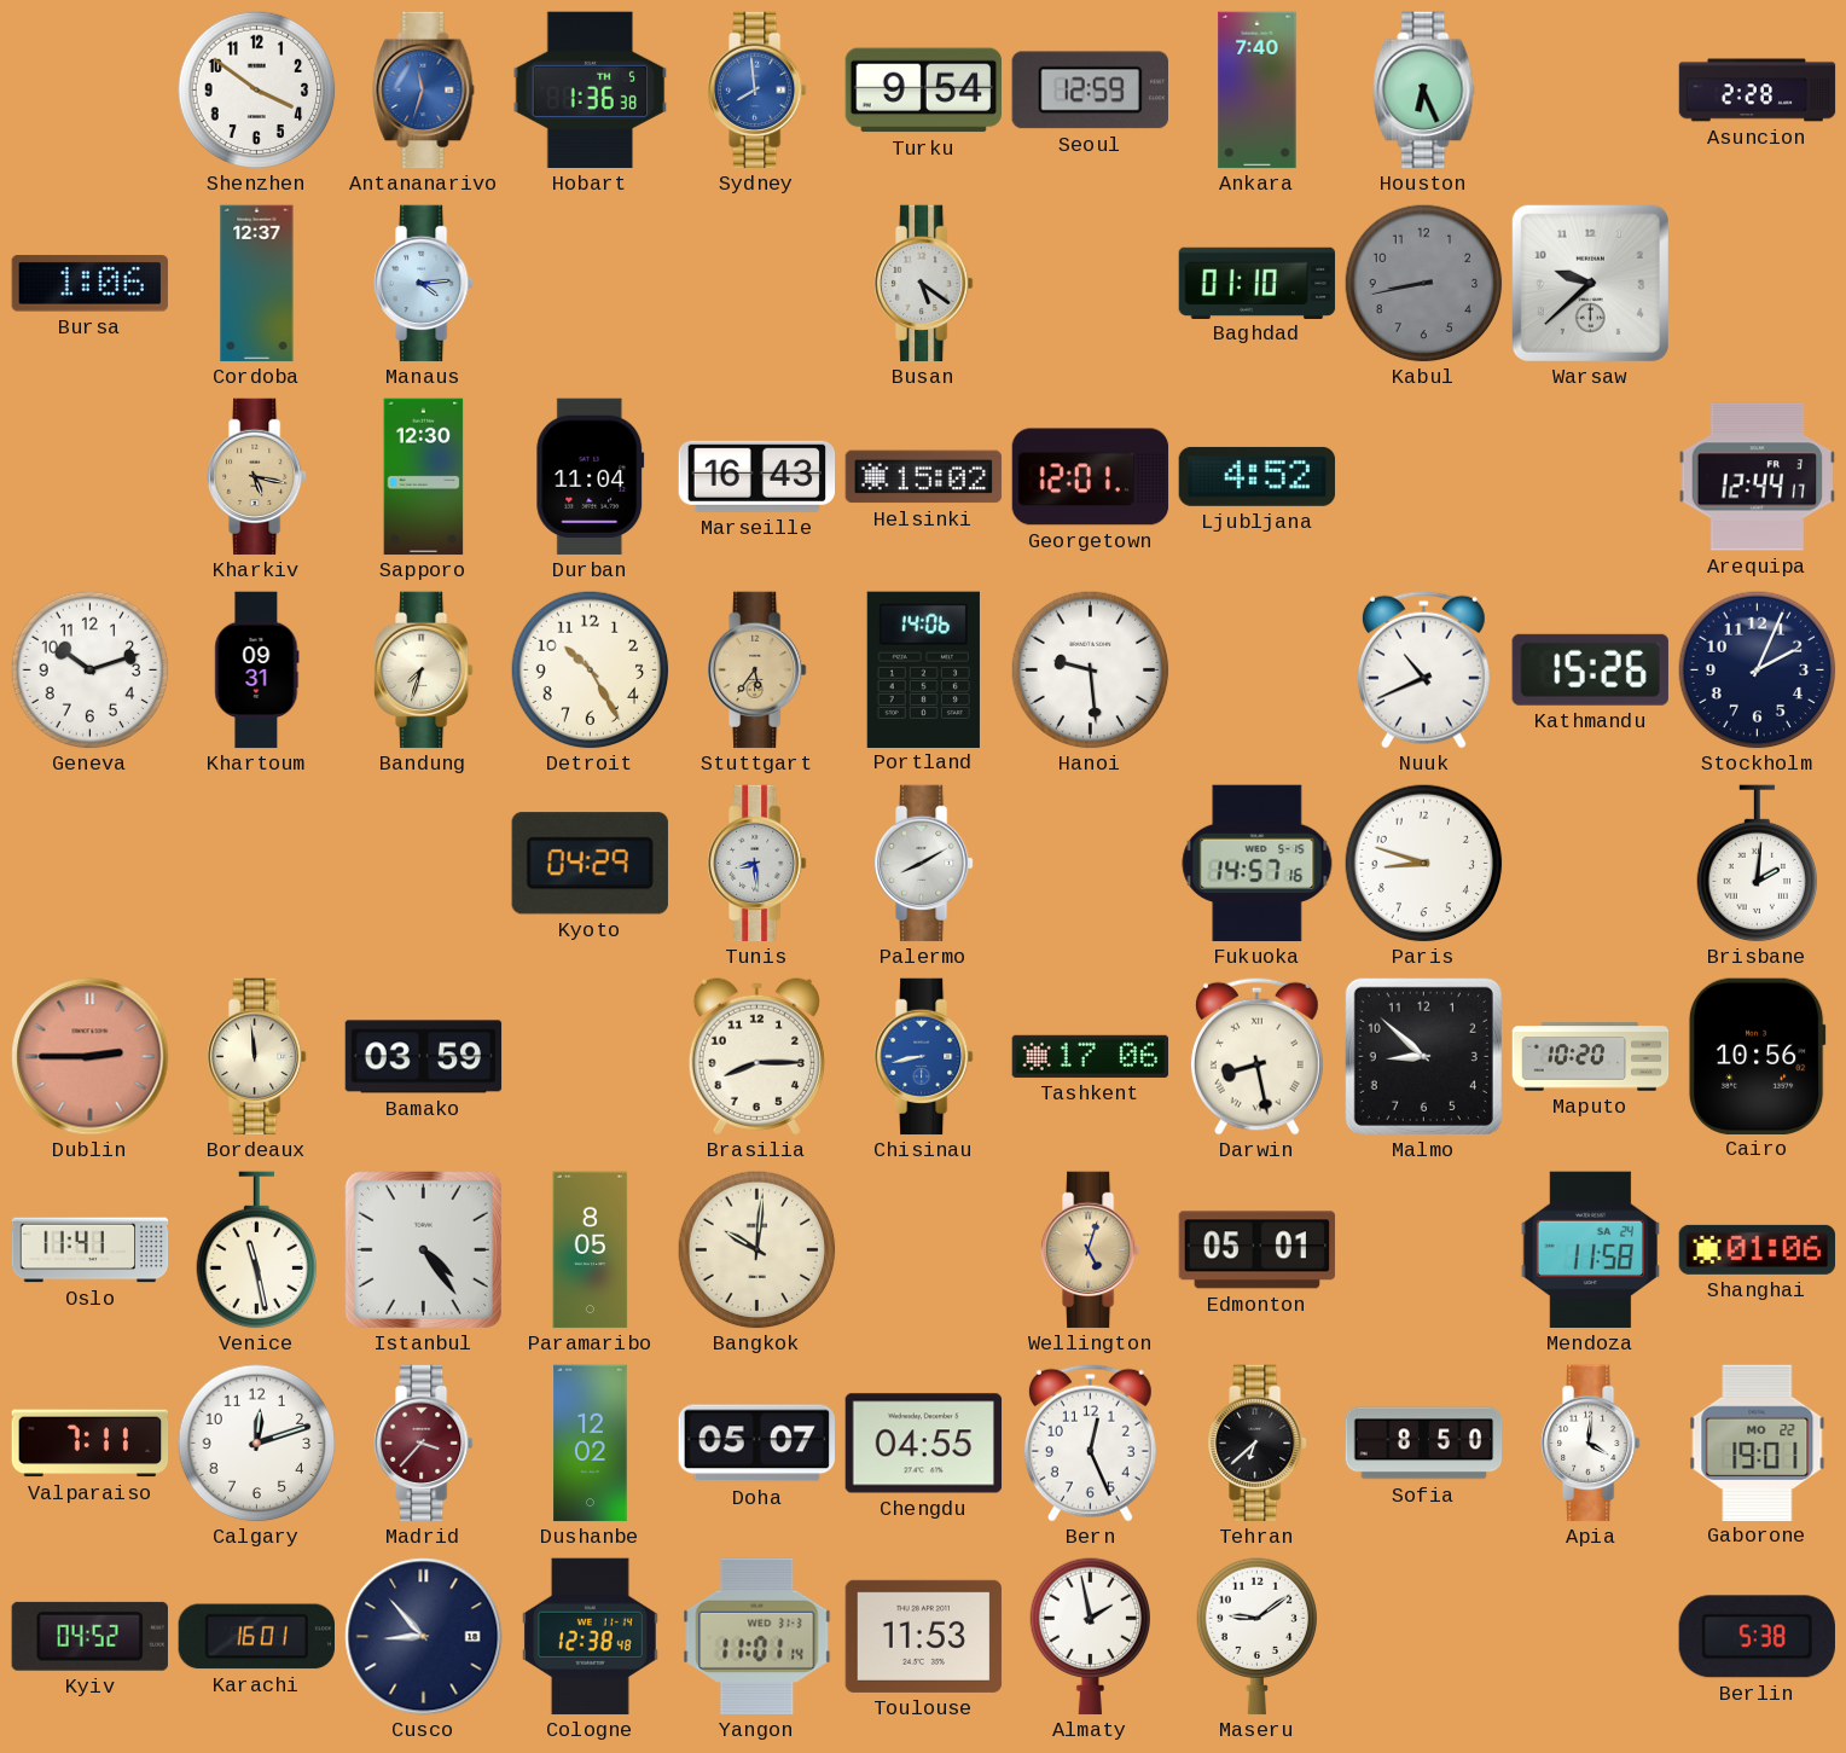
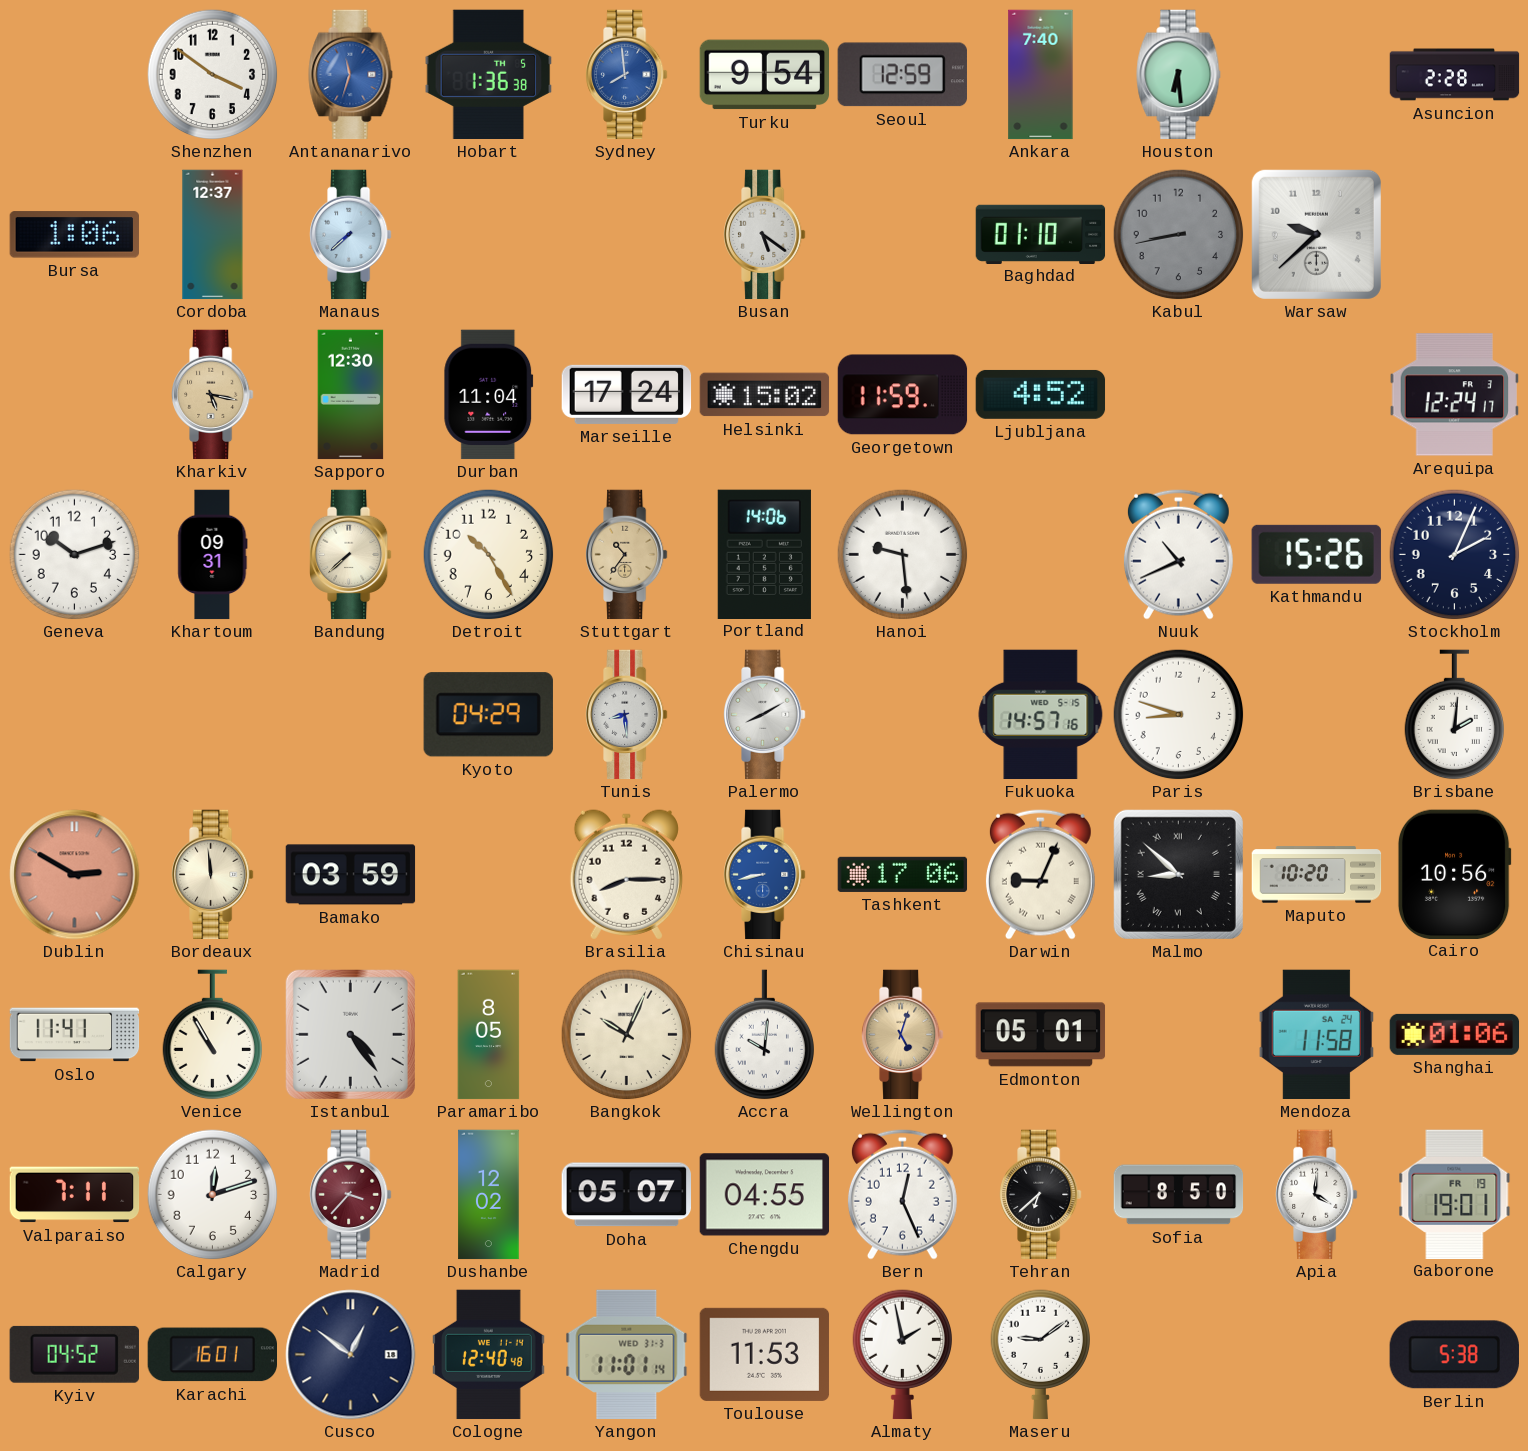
Houston: 6:26 -> 6:29 (1179, 75)
Manaus: 4:14 -> 7:38 (351, 235)
Marseille: 16:43 -> 17:24 (627, 394)
Georgetown: 12:01 -> 11:59 (903, 395)
Arequipa: 12:44 -> 12:24 (1455, 395)
Bandung: 7:33 -> 7:38 (351, 555)
Stuttgart: 5:36 -> 10:36 (627, 555)
Dublin: 2:45 -> 2:50 (75, 875)
Darwin: 8:28 -> 9:04 (1040, 874)
Malmo numerals: Arabic -> Roman (1178, 874)
Venice: 11:28 -> 10:55 (212, 1035)
Bangkok: 10:01 -> 10:04 (627, 1035)
Accra: none -> 10:01 (764, 1035)
Gaborone date: MO 22 -> FR 19 (1455, 1194)
Cusco: 8:53 -> 12:51 (351, 1355)
Cologne: 12:38 -> 12:40 (488, 1355)
